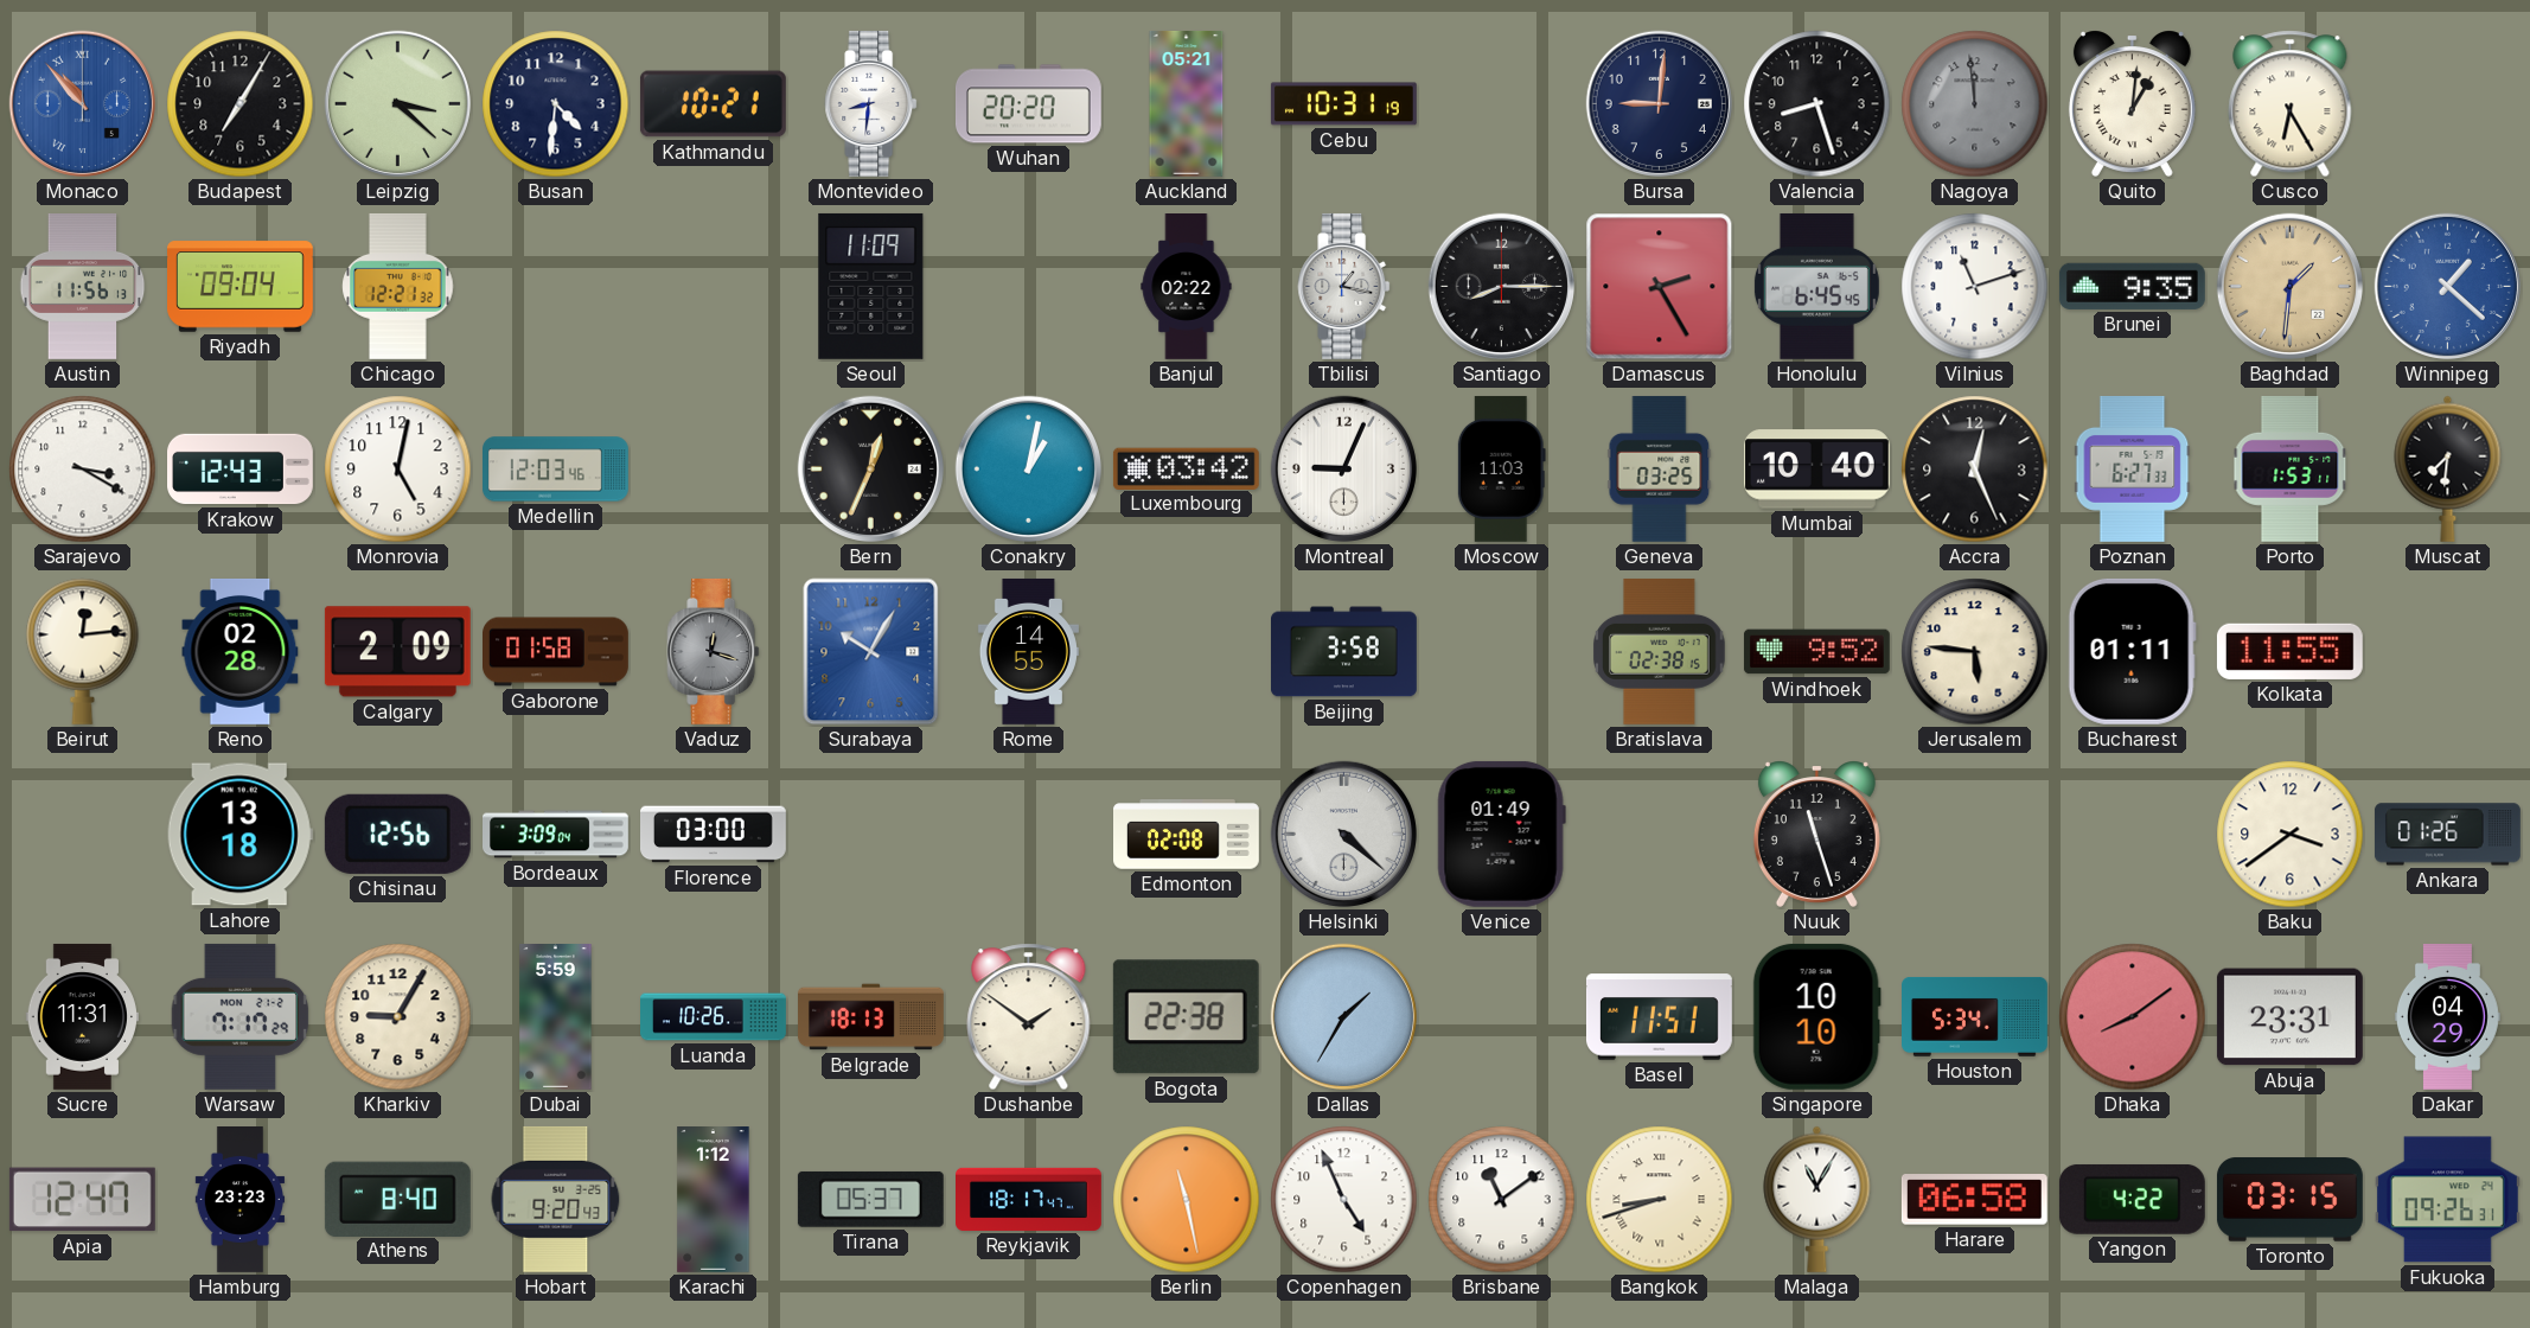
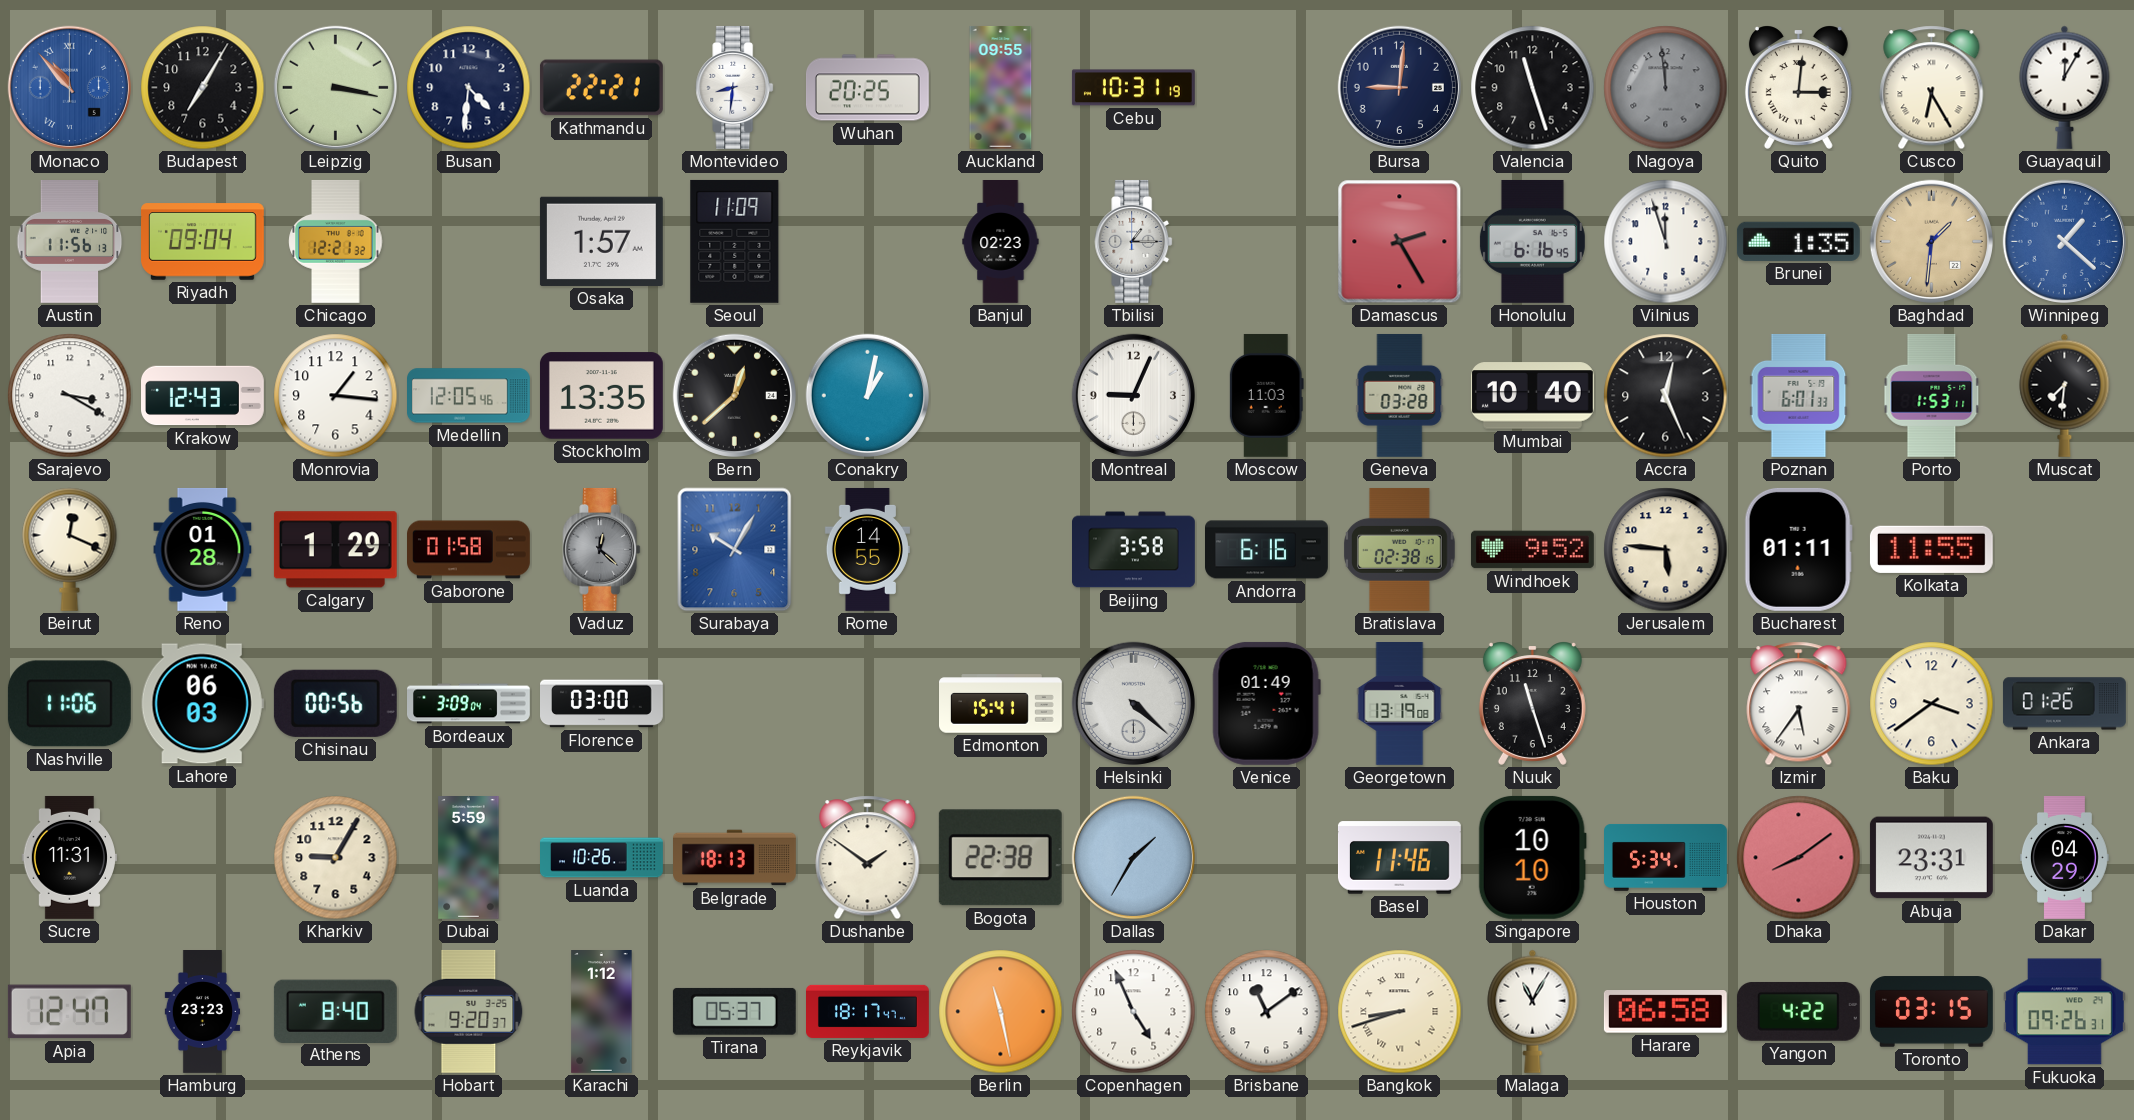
Leipzig: 3:22 -> 3:17 (335, 87)
Kathmandu: 10:21 -> 22:21 (601, 88)
Wuhan: 20:20 -> 20:25 (867, 88)
Auckland: 05:21 -> 09:55 (1001, 88)
Valencia: 8:27 -> 11:27 (1533, 88)
Quito: 1:01 -> 3:01 (1798, 87)
Guayaquil: none -> 12:05 (2065, 87)
Osaka: none -> 1:57 (601, 241)
Banjul: 02:22 -> 02:23 (1001, 242)
Tbilisi: 1:17 -> 1:15 (1134, 241)
Santiago: 8:15 -> none (1501, 286)
Honolulu: 6:45 -> 6:16 (1532, 241)
Vilnius: 11:12 -> 11:57 (1666, 242)
Brunei: 9:35 -> 1:35 (1798, 241)
Monrovia: 5:02 -> 1:16 (336, 396)
Medellin: 12:03 -> 12:05 (469, 396)
Stockholm: none -> 13:35 (601, 396)
Bern: 12:34 -> 12:38 (734, 395)
Luxembourg: 03:42 -> none (1186, 468)
Geneva: 03:25 -> 03:28 (1400, 395)
Poznan: 6:27 -> 6:01 (1799, 395)
Beirut: 12:14 -> 12:19 (70, 549)
Reno: 02:28 -> 01:28 (203, 549)
Calgary: 2:09 -> 1:29 (335, 550)
Vaduz: 12:18 -> 12:22 (602, 549)
Andorra: none -> 6:16 (1267, 550)
Nashville: none -> 11:06 (69, 704)
Lahore: 13:18 -> 06:03 (202, 704)
Chisinau: 12:56 -> 00:56 (335, 703)
Edmonton: 02:08 -> 15:41 (1001, 704)
Georgetown: none -> 13:19 (1400, 704)
Izmir: none -> 5:36 (1799, 704)
Warsaw: 7:17 -> none (241, 1016)
Basel: 11:51 -> 11:46 (1399, 858)
Hobart: 9:20:43 -> 9:20:37 (469, 1011)
